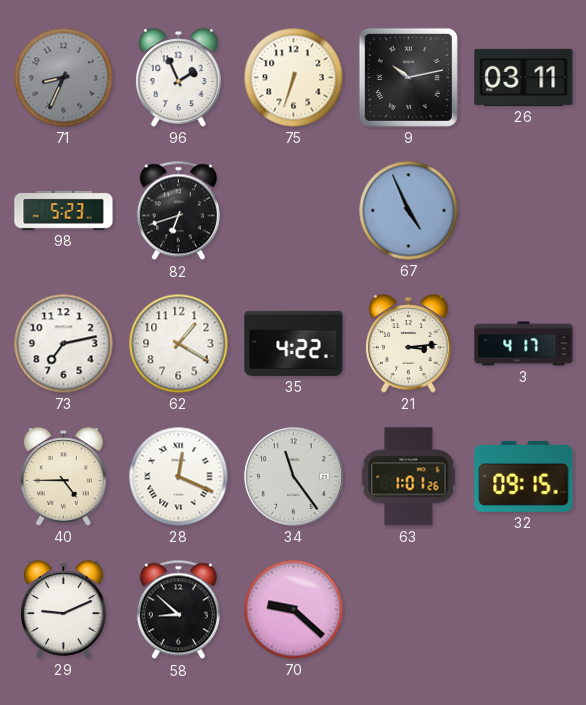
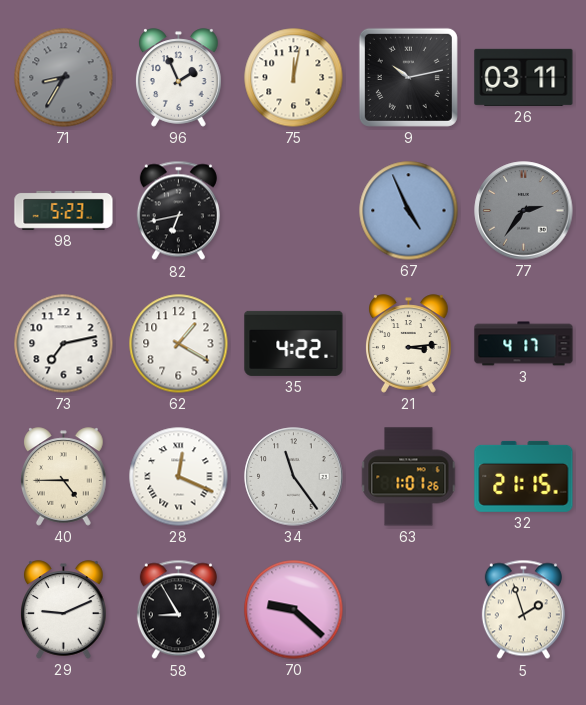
71: 8:34 -> 8:35 (64, 78)
75: 6:33 -> 12:02 (294, 78)
82: 6:42 -> 6:43 (178, 211)
77: none -> 2:36 (524, 211)
32: 09:15 -> 21:15 (524, 476)
58: 8:52 -> 8:55 (178, 610)
5: none -> 1:57 (523, 610)
